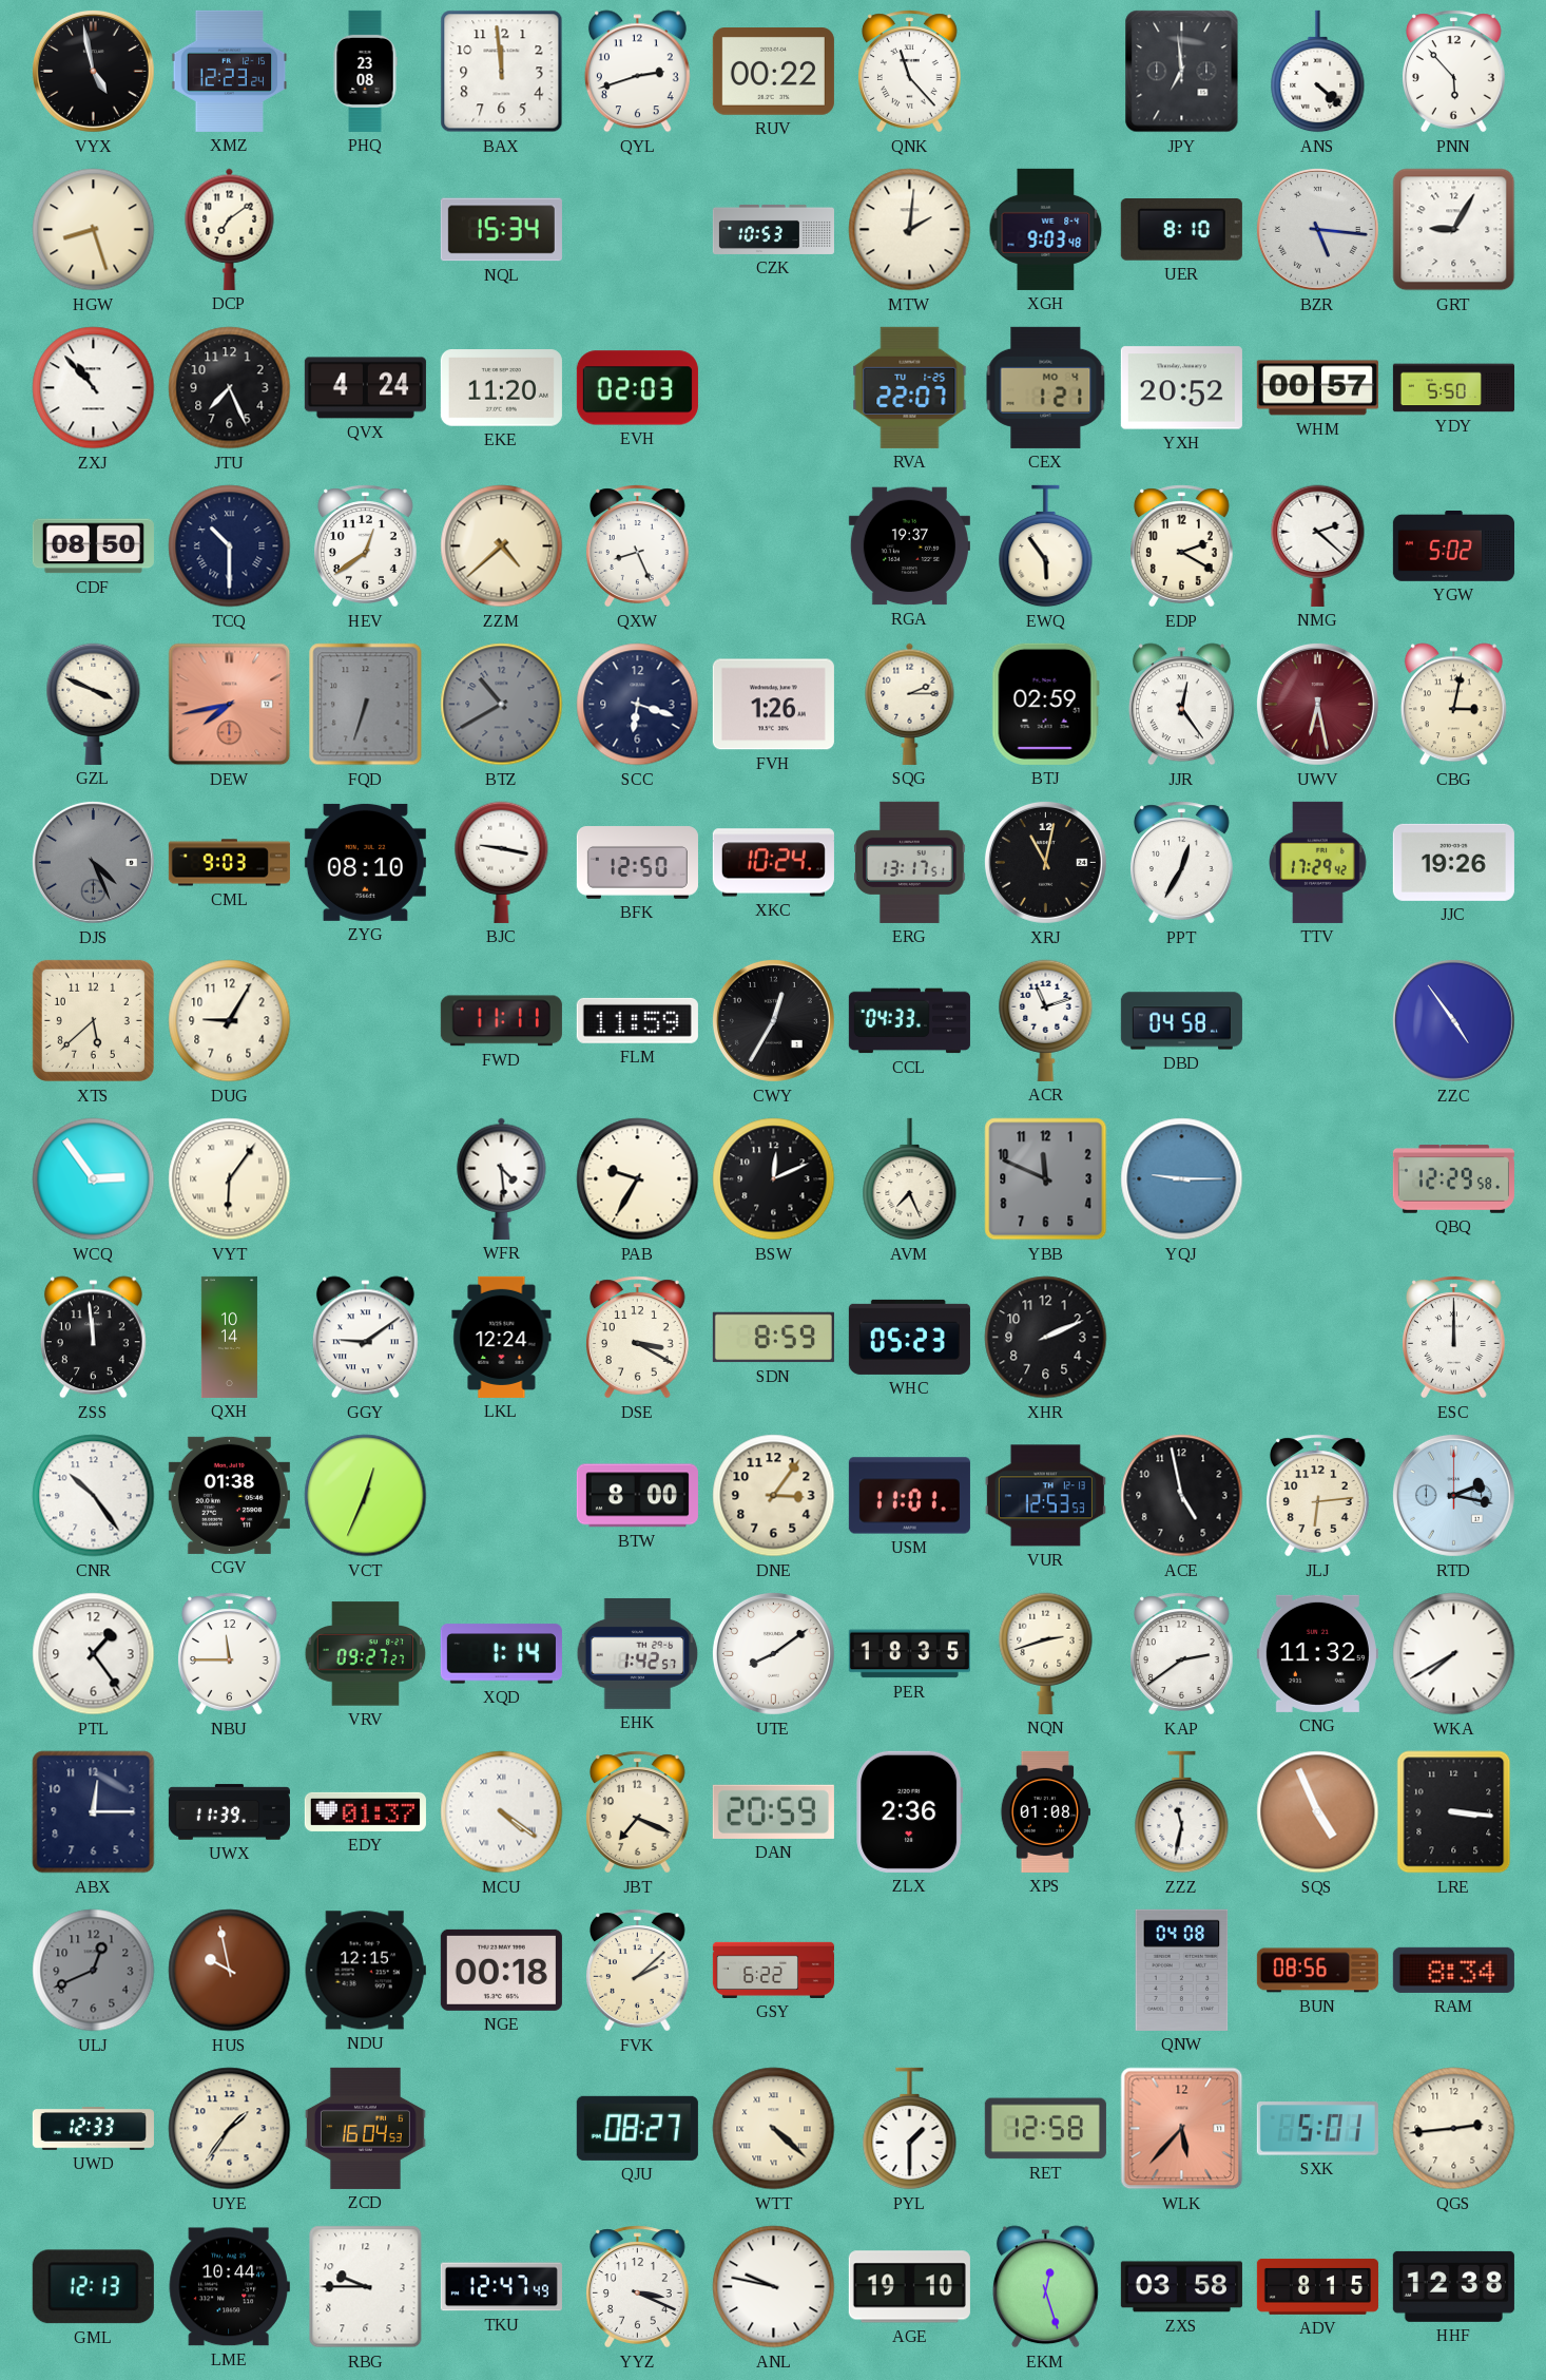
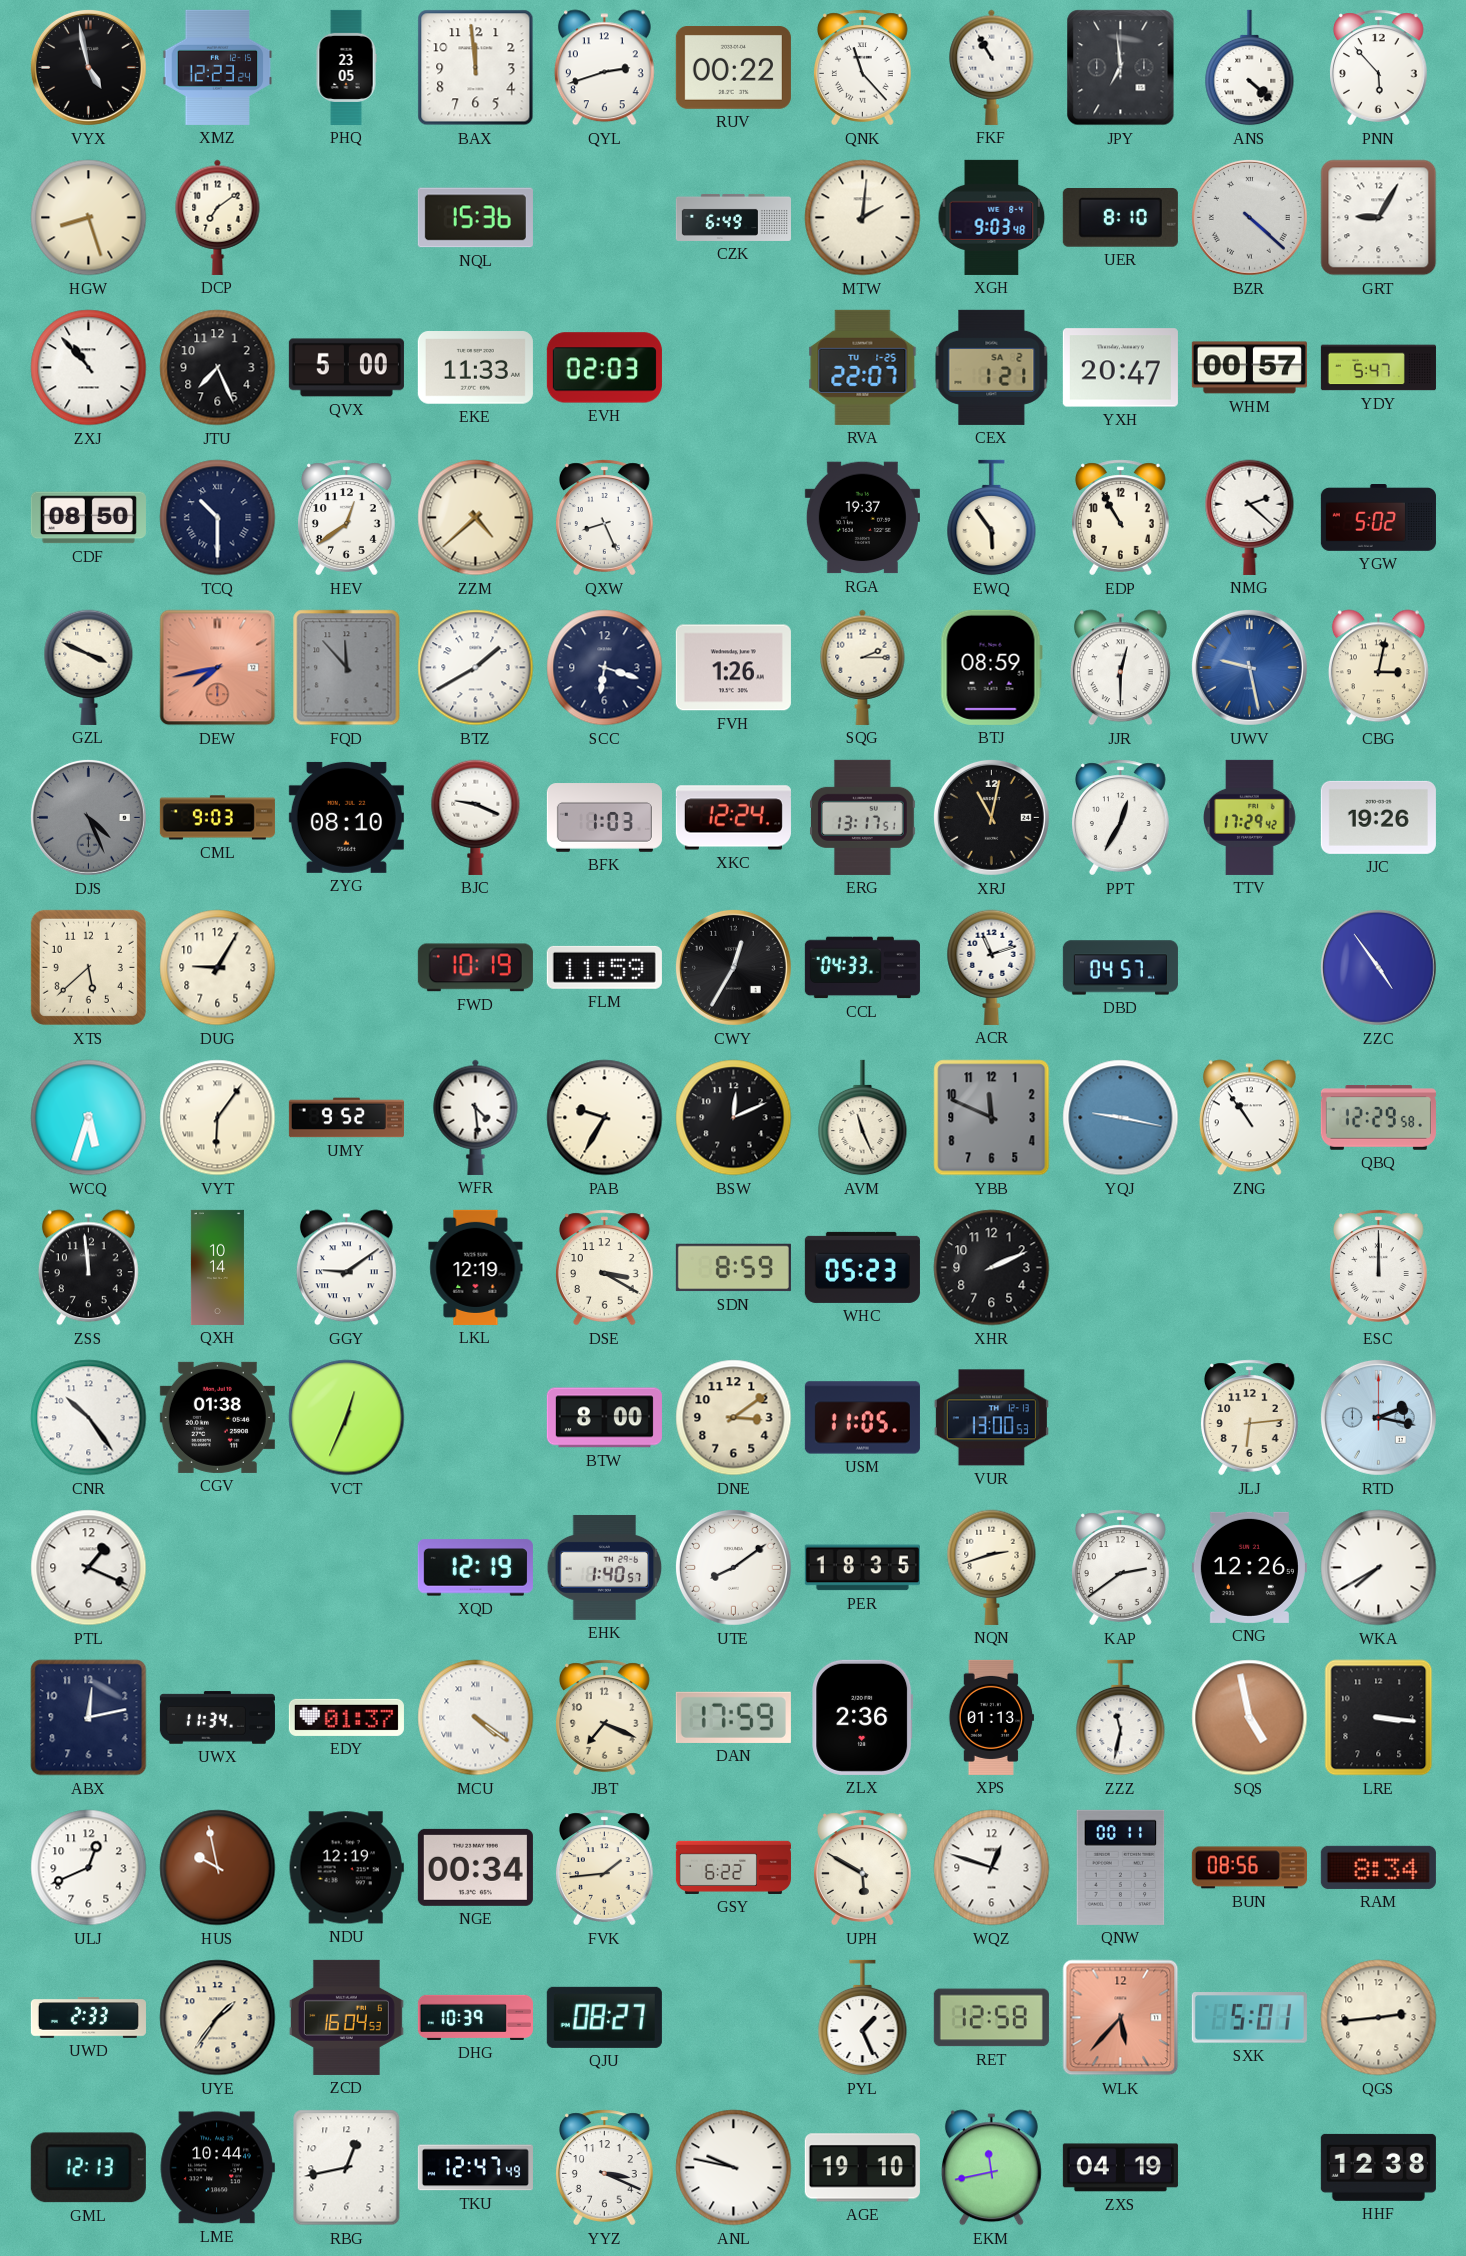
PHQ: 23:08 -> 23:05 (346, 67)
FKF: none -> 10:55 (992, 67)
NQL: 15:34 -> 15:36 (475, 218)
CZK: 10:53 -> 6:49 (733, 217)
BZR: 5:16 -> 4:22 (1249, 217)
QVX: 4:24 -> 5:00 (346, 368)
EKE: 11:20 -> 11:33 (475, 368)
CEX date: MO 4 -> SA 2 (992, 367)
YXH: 20:52 -> 20:47 (1120, 368)
YDY: 5:50 -> 5:47 (1378, 368)
EDP: 2:20 -> 10:55 (1121, 518)
FQD: 6:33 -> 11:53 (347, 668)
BTZ: 10:40 -> 1:40 (476, 668)
BTZ dial: grey -> white (476, 668)
BTJ: 02:59 -> 08:59 (991, 667)
JJR: 12:24 -> 12:30 (1120, 668)
UWV: 6:28 -> 9:28 (1249, 667)
UWV dial: burgundy -> blue (1249, 667)
BJC: 9:17 -> 9:19 (476, 817)
BFK: 12:50 -> 1:03 (604, 818)
XKC: 10:24 -> 12:24 (733, 818)
FWD: 11:11 -> 10:19 (475, 968)
DBD: 04:58 -> 04:57 (1120, 968)
WCQ: 2:54 -> 5:33 (89, 1118)
UMY: none -> 9:52 (346, 1118)
AVM: 7:26 -> 11:26 (863, 1118)
YQJ: 9:15 -> 9:17 (1121, 1118)
ZNG: none -> 10:54 (1249, 1118)
LKL: 12:24 -> 12:19 (476, 1267)
DNE: 3:06 -> 3:09 (734, 1418)
USM: 11:01 -> 11:05 (862, 1418)
VUR: 12:53 -> 13:00 (991, 1418)
ACE: 4:58 -> none (1182, 1496)
PTL: 1:24 -> 1:19 (89, 1568)
NBU: 11:45 -> none (230, 1654)
VRV: 09:27 -> none (366, 1654)
XQD: 1:14 -> 12:19 (475, 1568)
EHK: 1:42 -> 1:40 (605, 1567)
CNG: 11:32 -> 12:26 (1249, 1567)
ABX: 12:15 -> 12:13 (89, 1718)
UWX: 11:39 -> 11:34 (217, 1718)
DAN: 20:59 -> 17:59 (733, 1717)
XPS: 01:08 -> 01:13 (991, 1717)
SQS: 4:56 -> 4:58 (1250, 1718)
ULJ dial: grey -> white (89, 1868)
NDU: 12:15 -> 12:19 (346, 1868)
NGE: 00:18 -> 00:34 (475, 1867)
FVK: 2:08 -> 1:44 (605, 1868)
UPH: none -> 5:50 (863, 1868)
WQZ: none -> 12:48 (992, 1868)
QNW: 04:08 -> 00:11 (1121, 1867)
UWD: 12:33 -> 2:33 (88, 2018)
DHG: none -> 10:39 (475, 2017)
WTT: 4:22 -> none (774, 2129)
PYL: 1:30 -> 1:26 (863, 2018)
RBG: 9:45 -> 12:43 (347, 2168)
EKM: 12:27 -> 11:43 (991, 2168)
ZXS: 03:58 -> 04:19 (1120, 2168)
ADV: 8:15 -> none (1317, 2286)
